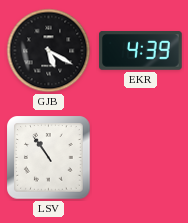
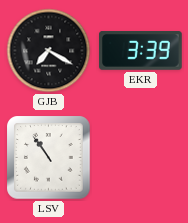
GJB: 5:20 -> 7:20 (49, 51)
EKR: 4:39 -> 3:39 (141, 51)
